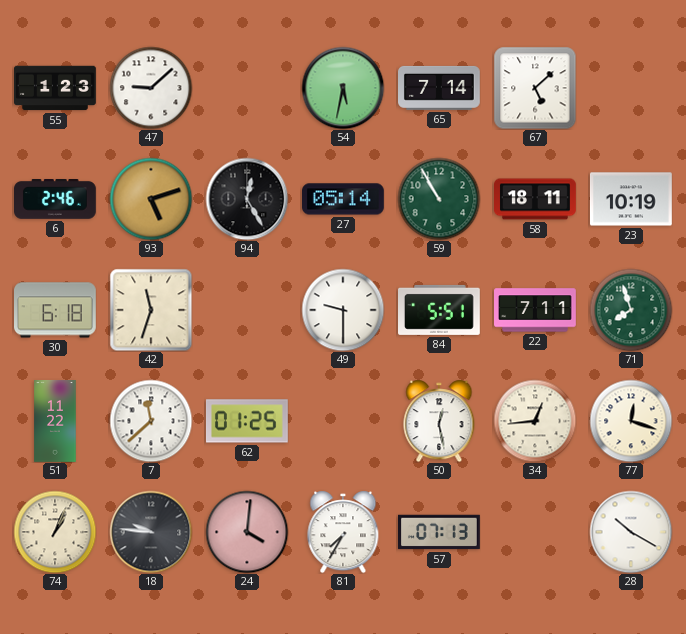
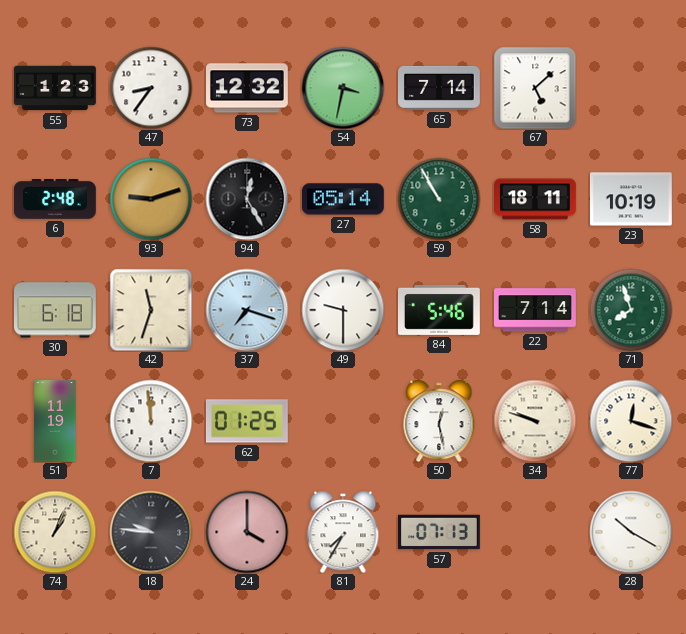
47: 9:08 -> 8:36 (151, 88)
73: none -> 12:32 (248, 88)
54: 5:32 -> 3:32 (343, 88)
6: 2:46 -> 2:48 (56, 200)
93: 5:12 -> 9:12 (151, 199)
37: none -> 7:18 (247, 310)
84: 5:51 -> 5:46 (440, 310)
22: 7:11 -> 7:14 (536, 310)
51: 11:22 -> 11:19 (55, 421)
7: 11:38 -> 11:59 (151, 421)
34: 12:44 -> 9:48 (535, 421)
24: 4:01 -> 4:00 (247, 532)
